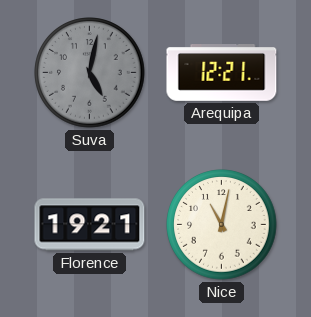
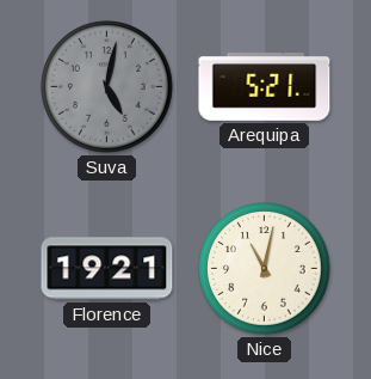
Arequipa: 12:21 -> 5:21 (265, 87)
